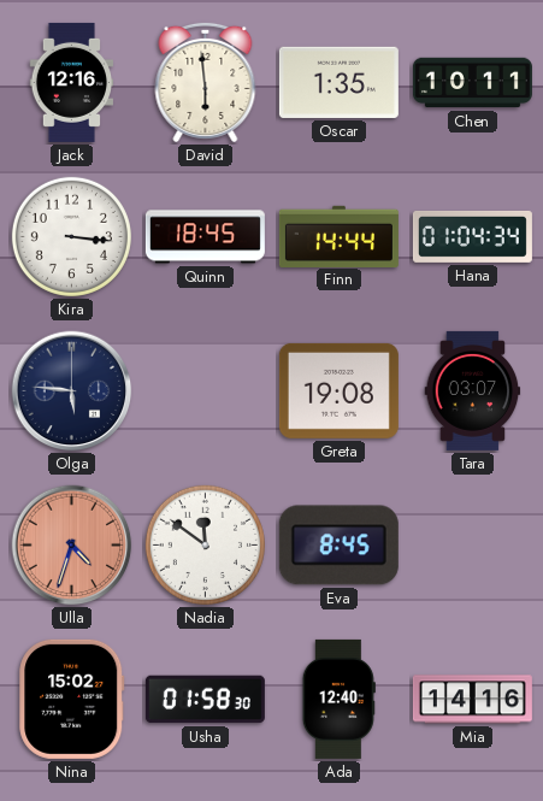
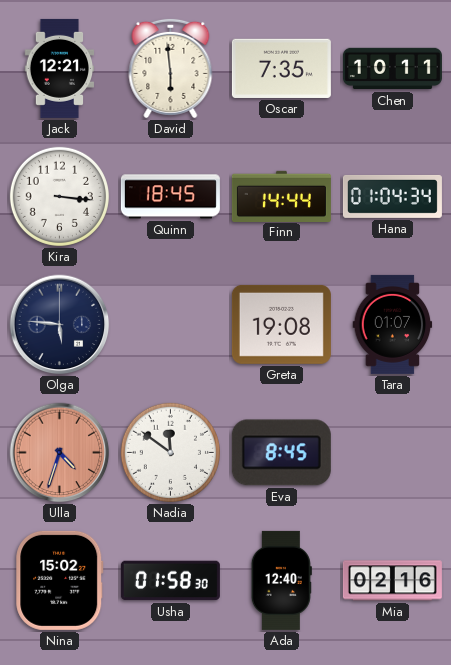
Jack: 12:16 -> 12:21 (60, 68)
Oscar: 1:35 -> 7:35 (281, 68)
Tara: 03:07 -> 01:07 (393, 324)
Mia: 14:16 -> 02:16 (392, 581)
